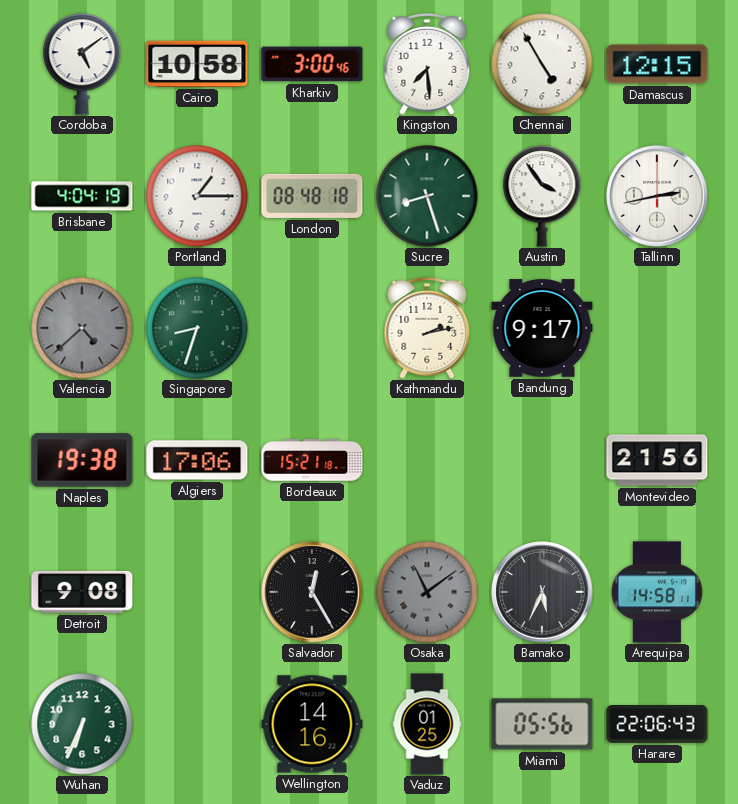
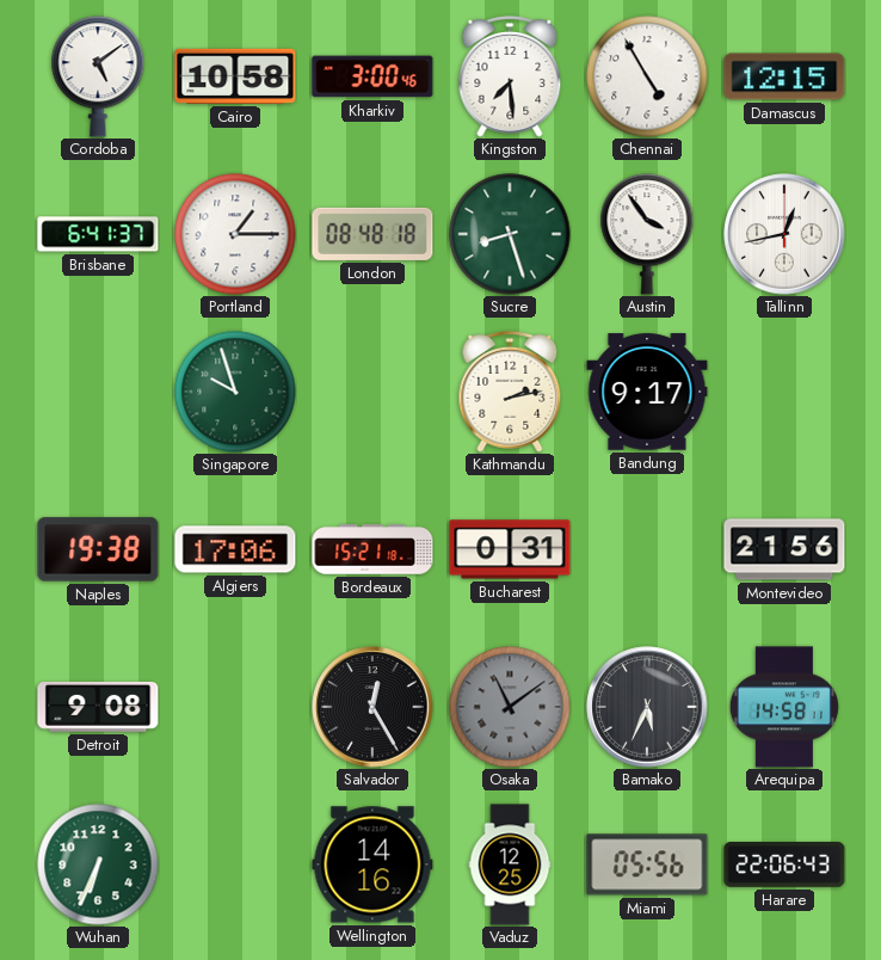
Brisbane: 4:04 -> 6:41 (98, 234)
Tallinn: 2:43 -> 12:43 (784, 234)
Valencia: 4:38 -> none (82, 328)
Singapore: 8:33 -> 9:57 (235, 392)
Bucharest: none -> 0:31 (510, 549)
Vaduz: 01:25 -> 12:25 (510, 864)
